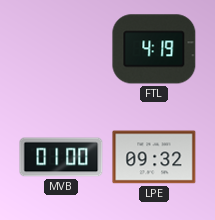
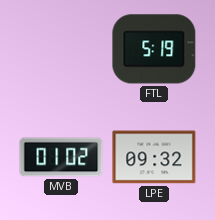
FTL: 4:19 -> 5:19 (154, 49)
MVB: 01:00 -> 01:02 (61, 157)
